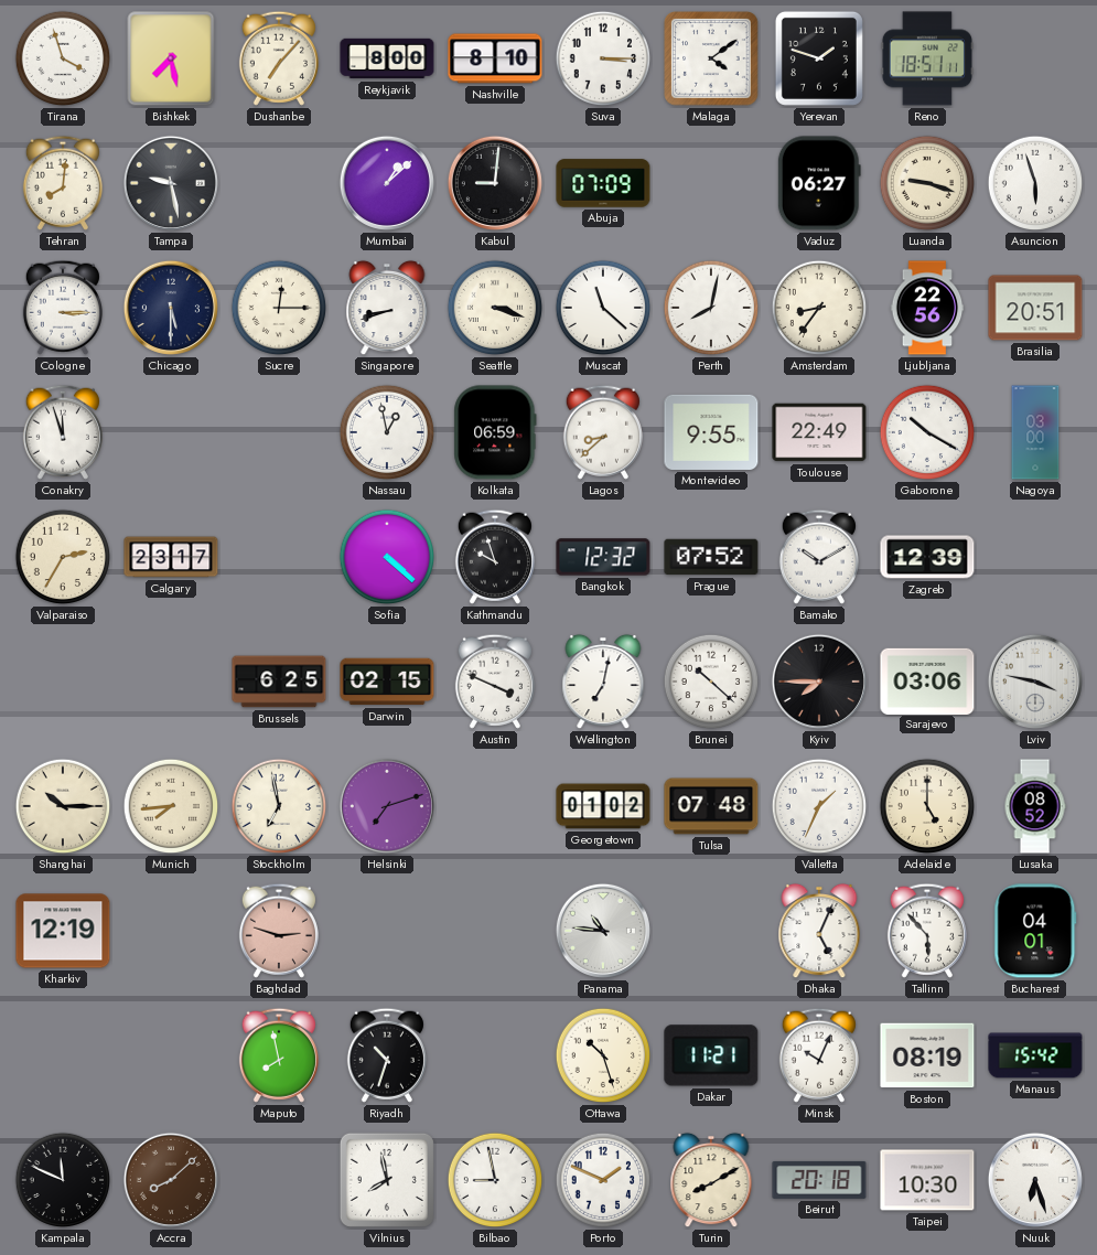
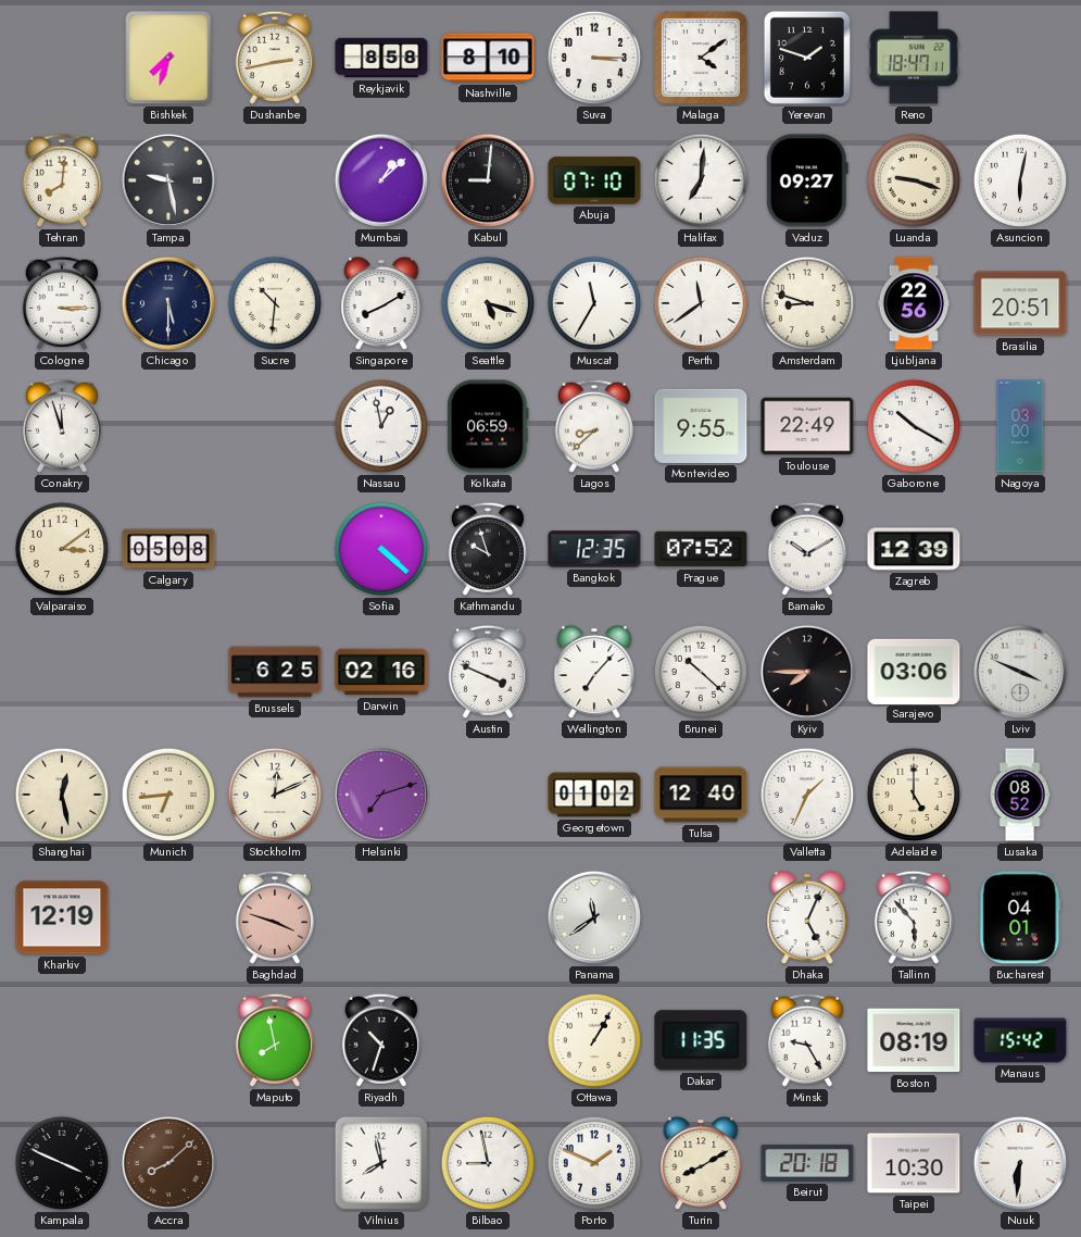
Tirana: 3:57 -> none (63, 58)
Bishkek: 7:28 -> 7:33 (168, 58)
Dushanbe: 7:07 -> 2:43 (275, 58)
Reykjavik: 8:00 -> 8:58 (381, 58)
Reno: 18:51 -> 18:47 (914, 58)
Abuja: 07:09 -> 07:10 (594, 180)
Halifax: none -> 7:01 (701, 180)
Vaduz: 06:27 -> 09:27 (807, 180)
Asuncion: 5:57 -> 6:02 (1020, 180)
Sucre: 12:15 -> 10:31 (275, 303)
Singapore: 8:42 -> 8:10 (381, 303)
Seattle: 3:18 -> 5:18 (488, 303)
Muscat: 11:22 -> 11:35 (594, 303)
Perth: 8:02 -> 11:39 (701, 303)
Amsterdam: 8:36 -> 8:48 (807, 303)
Valparaiso: 2:35 -> 3:09 (62, 549)
Calgary: 23:17 -> 05:08 (168, 549)
Bangkok: 12:32 -> 12:35 (594, 549)
Darwin: 02:15 -> 02:16 (381, 672)
Wellington: 7:02 -> 7:07 (594, 672)
Lviv: 3:47 -> 3:49 (1020, 672)
Shanghai: 10:15 -> 12:28 (62, 795)
Munich: 7:44 -> 6:44 (168, 795)
Stockholm: 6:58 -> 12:11 (275, 795)
Tulsa: 07:48 -> 12:40 (701, 795)
Baghdad: 2:48 -> 3:48 (275, 917)
Panama: 10:46 -> 11:39 (594, 917)
Ottawa: 10:27 -> 1:05 (594, 1040)
Dakar: 11:21 -> 11:35 (701, 1040)
Minsk: 10:04 -> 9:25 (807, 1040)
Kampala: 11:49 -> 3:49 (62, 1163)
Nuuk: 6:27 -> 6:31 (1020, 1163)
